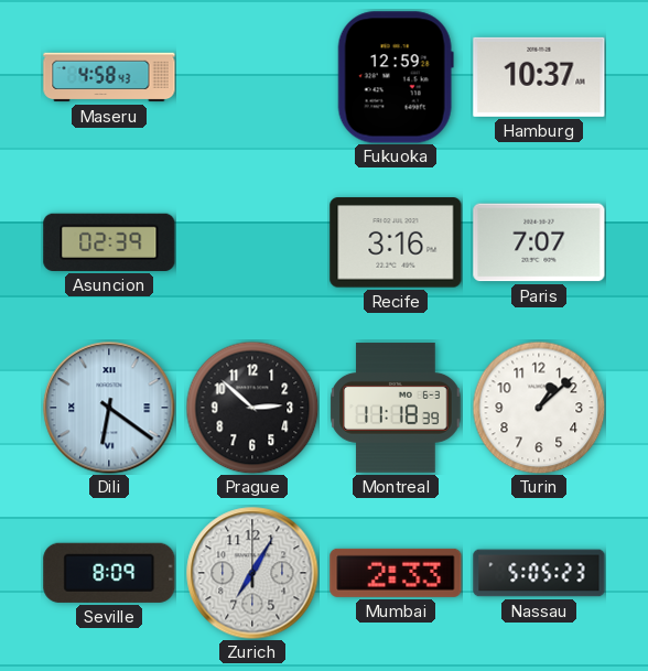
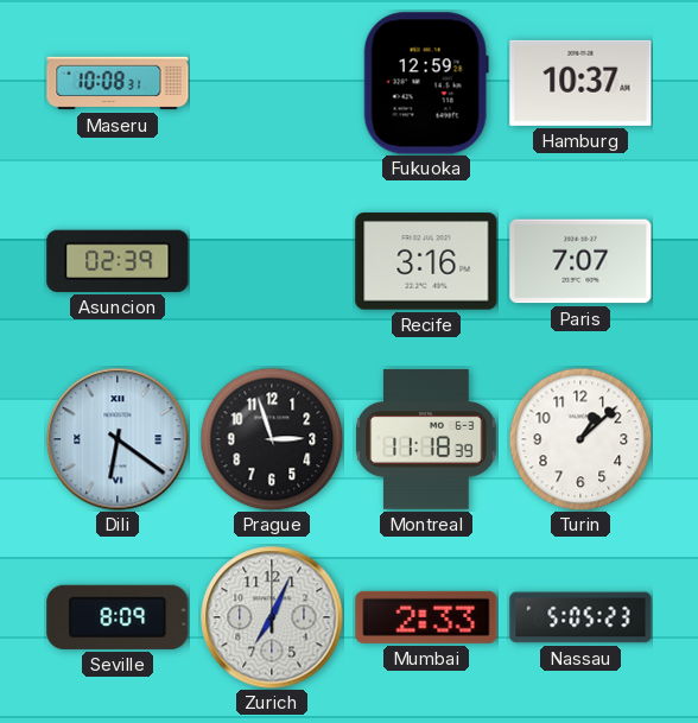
Maseru: 4:58 -> 10:08 (118, 83)
Prague: 2:52 -> 2:57 (272, 439)
Zurich: 7:05 -> 7:04 (272, 617)
